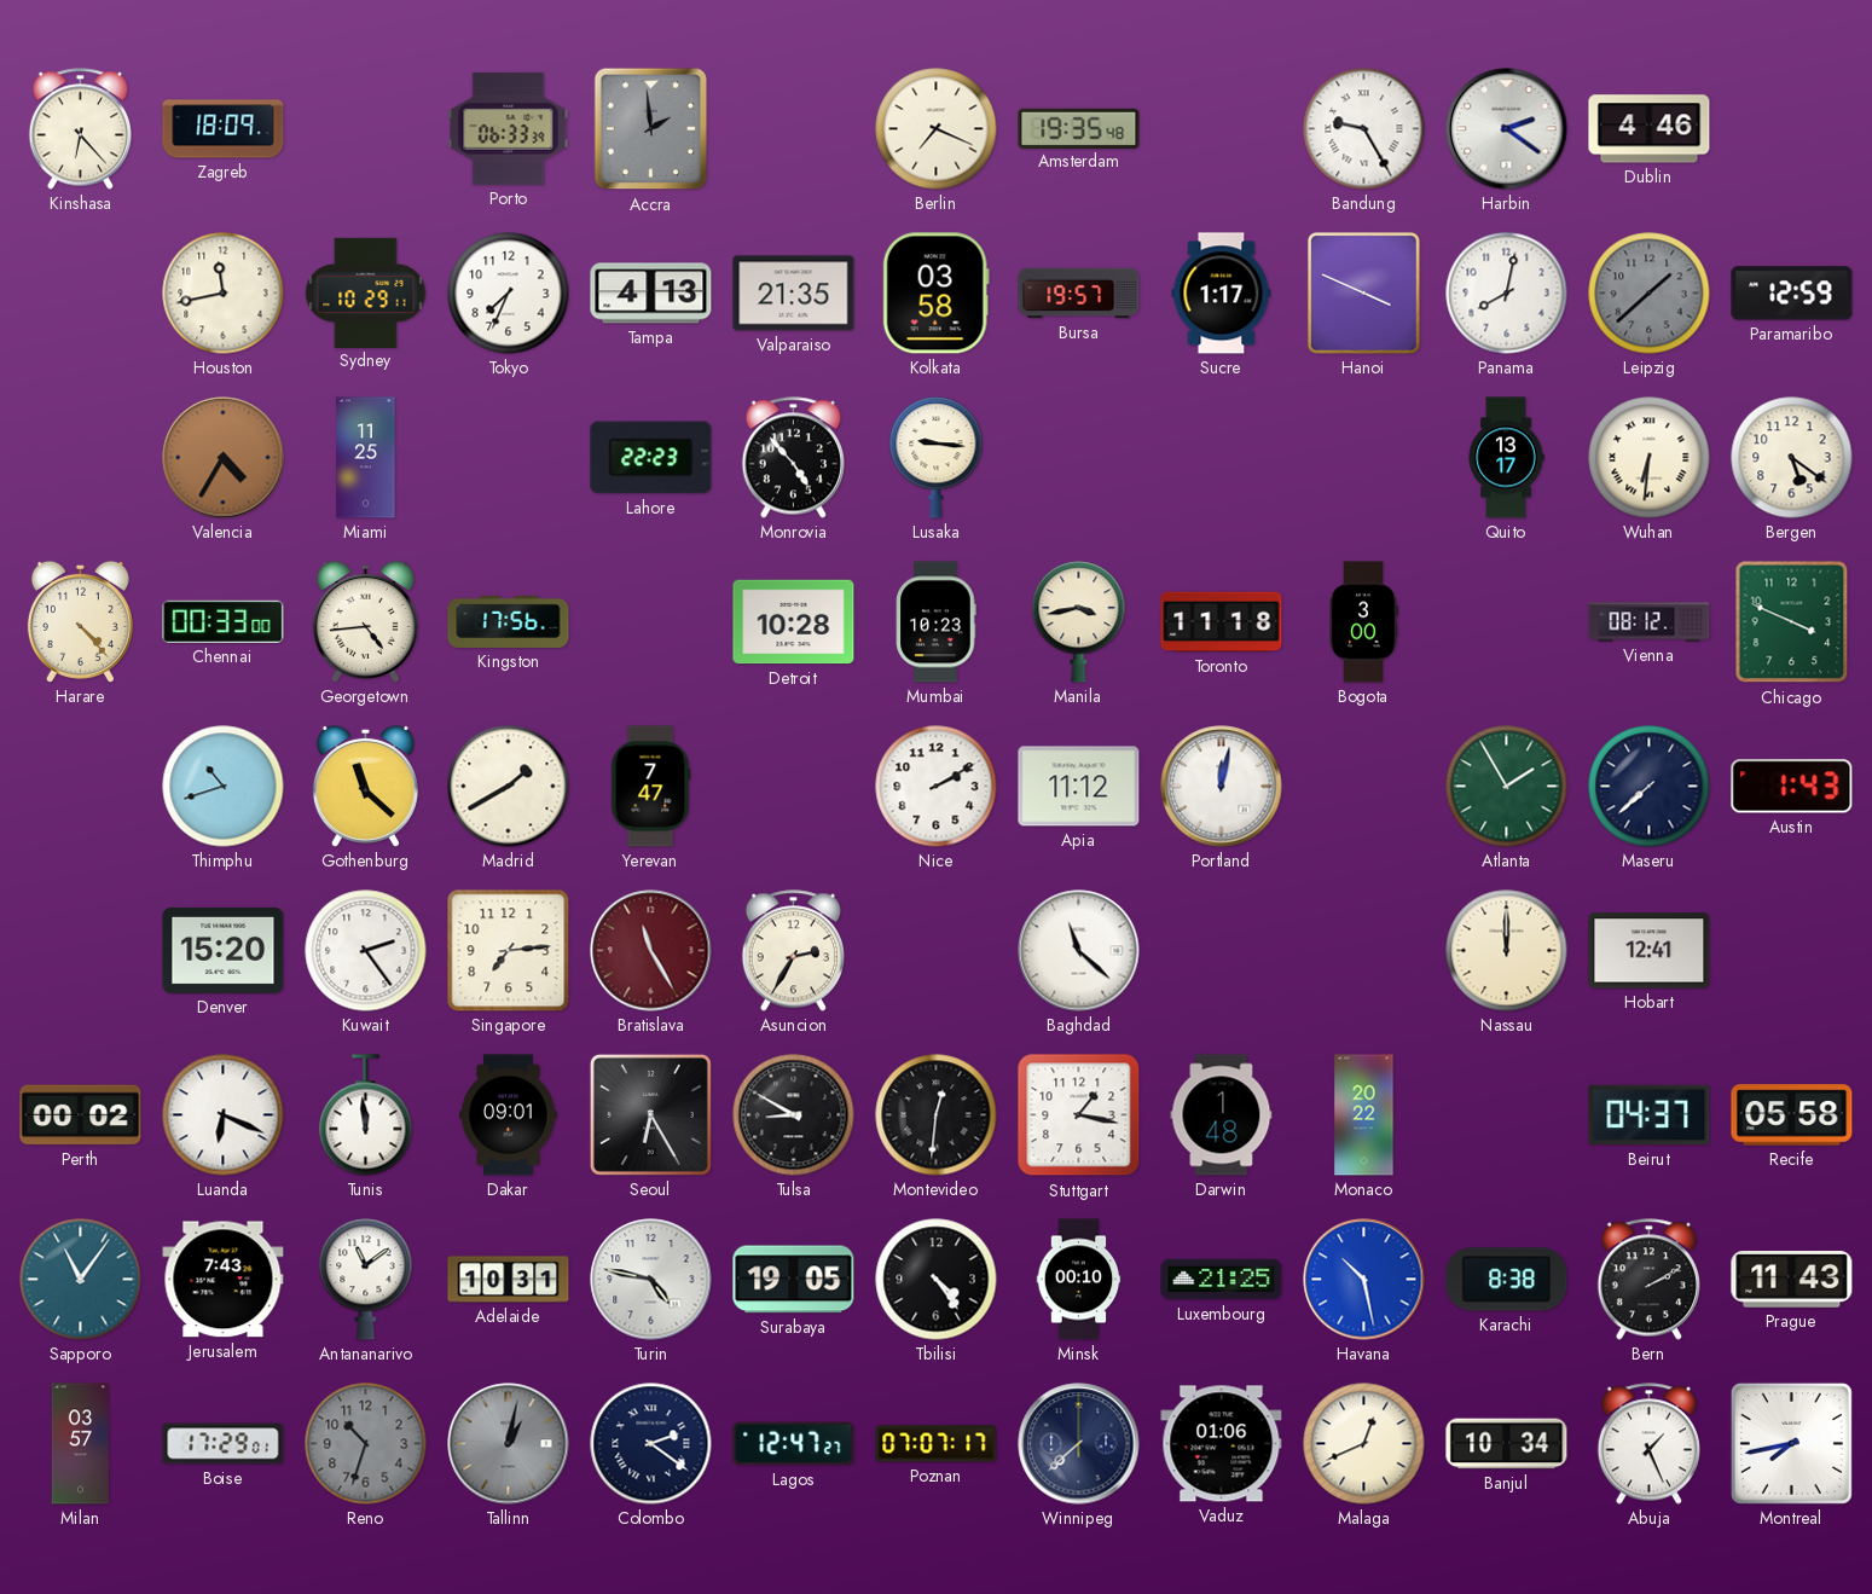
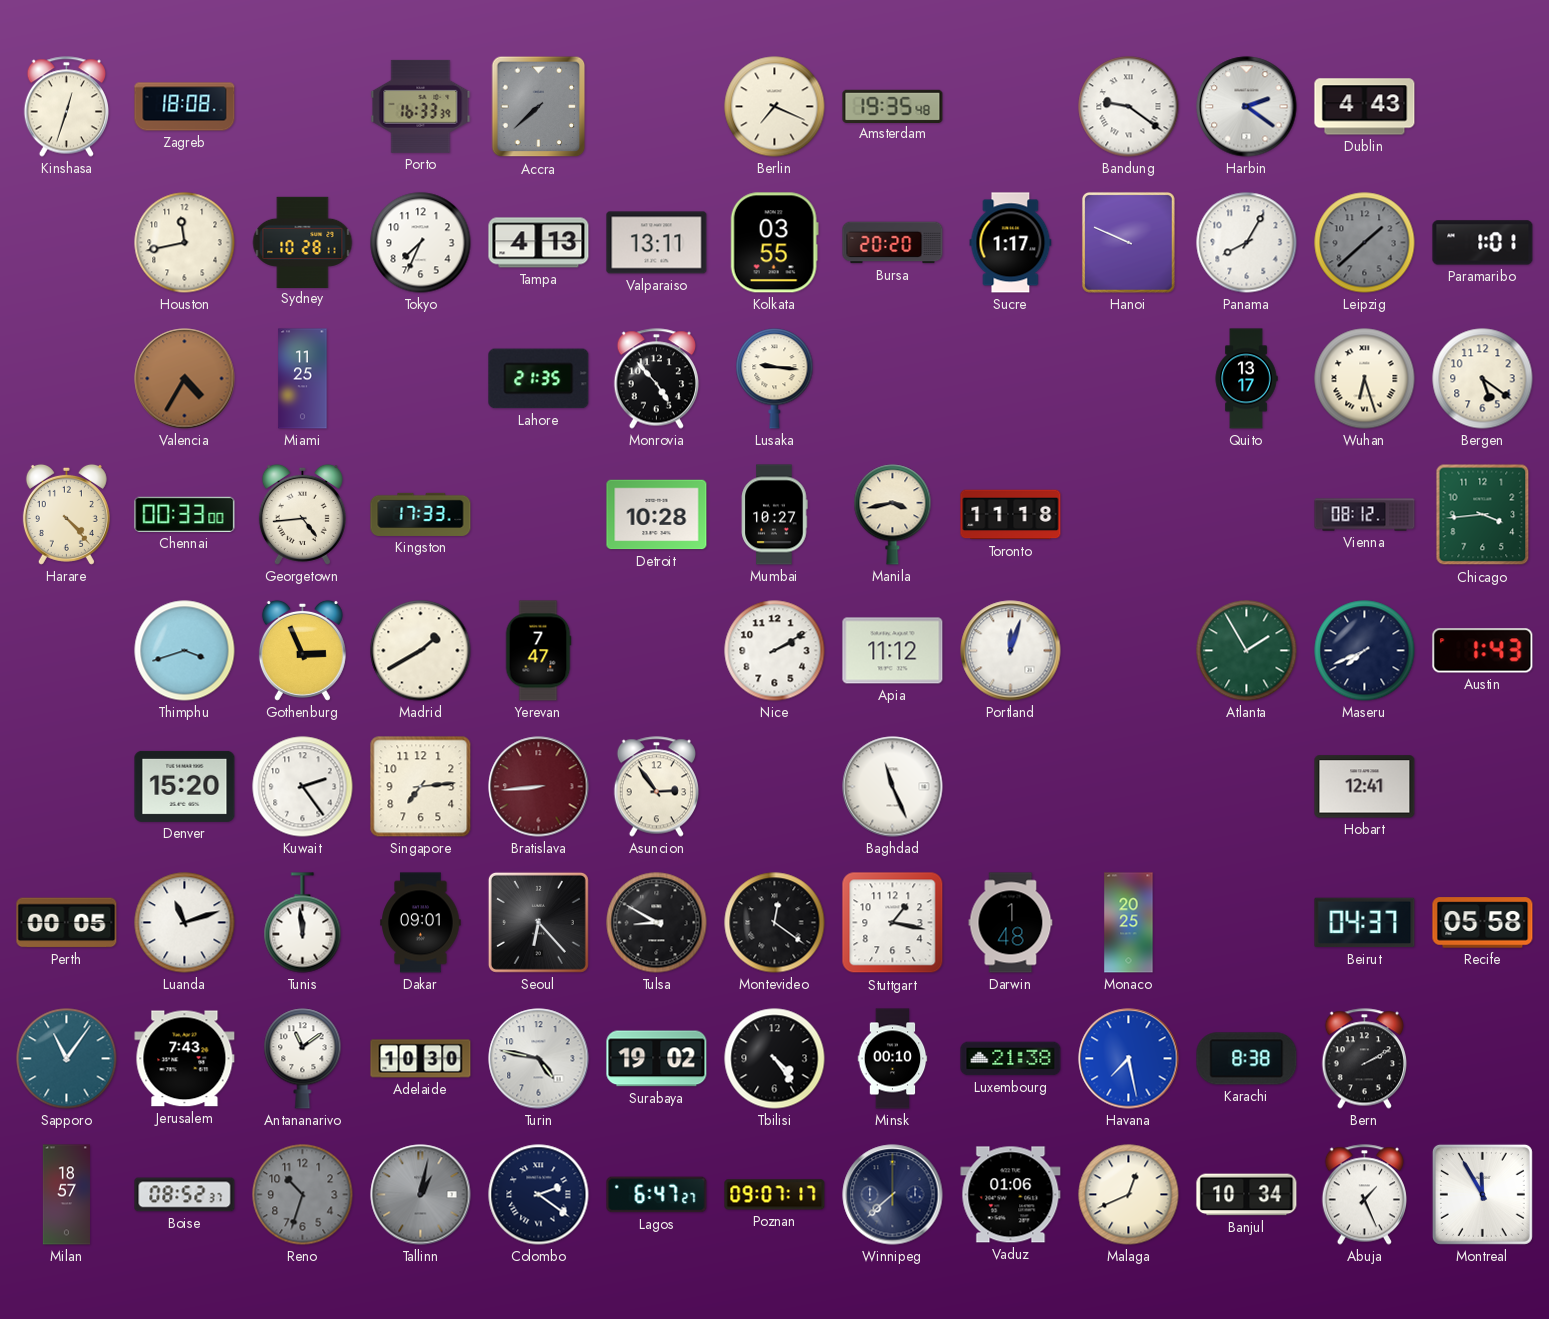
Kinshasa: 6:23 -> 12:33 (66, 107)
Zagreb: 18:09 -> 18:08 (185, 107)
Porto: 06:33 -> 16:33 (421, 106)
Accra: 1:59 -> 7:38 (539, 107)
Bandung: 9:25 -> 9:21 (1129, 107)
Dublin: 4:46 -> 4:43 (1365, 107)
Sydney: 10:29 -> 10:28 (303, 242)
Valparaiso: 21:35 -> 13:11 (657, 243)
Kolkata: 03:58 -> 03:55 (774, 243)
Bursa: 19:57 -> 20:20 (893, 243)
Hanoi: 3:49 -> 9:49 (1128, 242)
Panama: 8:02 -> 8:05 (1247, 243)
Paramaribo: 12:59 -> 1:01 (1483, 243)
Lahore: 22:23 -> 21:35 (539, 379)
Wuhan: 6:31 -> 6:27 (1365, 379)
Kingston: 17:56 -> 17:33 (421, 514)
Mumbai: 10:23 -> 10:27 (774, 515)
Bogota: 3:00 -> none (1364, 622)
Chicago: 3:49 -> 3:44 (1483, 515)
Thimphu: 10:42 -> 3:42 (185, 651)
Gothenburg: 11:22 -> 2:56 (302, 650)
Portland: 12:02 -> 12:03 (1011, 651)
Maseru: 7:38 -> 7:41 (1365, 651)
Bratislava: 11:25 -> 8:44 (539, 787)
Asuncion: 2:35 -> 2:54 (656, 787)
Baghdad: 11:22 -> 11:26 (893, 787)
Nassau: 12:00 -> none (1507, 951)
Perth: 00:02 -> 00:05 (67, 923)
Luanda: 6:19 -> 11:12 (185, 923)
Seoul: 6:25 -> 6:23 (538, 922)
Montevideo: 12:31 -> 12:21 (775, 923)
Monaco: 20:22 -> 20:25 (1129, 923)
Adelaide: 10:31 -> 10:30 (421, 1059)
Surabaya: 19:05 -> 19:02 (657, 1059)
Luxembourg: 21:25 -> 21:38 (1011, 1059)
Havana: 10:28 -> 7:28 (1129, 1059)
Prague: 11:43 -> none (1792, 1280)
Milan: 03:57 -> 18:57 (66, 1195)
Boise: 17:29 -> 08:52 (185, 1195)
Lagos: 12:47 -> 6:47 (657, 1195)
Poznan: 07:07 -> 09:07 (775, 1195)
Montreal: 7:43 -> 11:55 (1482, 1194)
